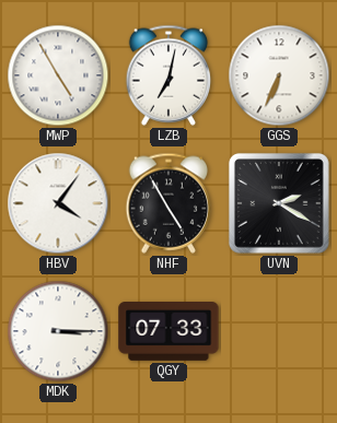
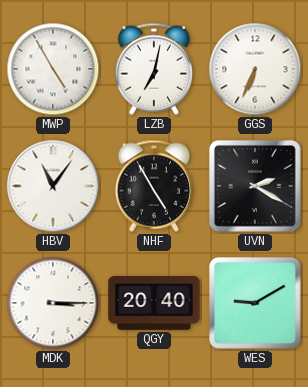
HBV: 4:06 -> 11:06 (53, 186)
QGY: 07:33 -> 20:40 (154, 304)
WES: none -> 9:10 (255, 303)
